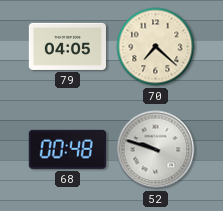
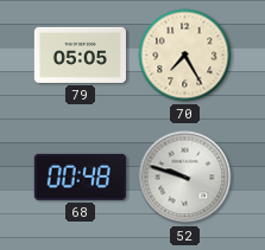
79: 04:05 -> 05:05 (80, 55)
70: 7:22 -> 7:25 (185, 56)
